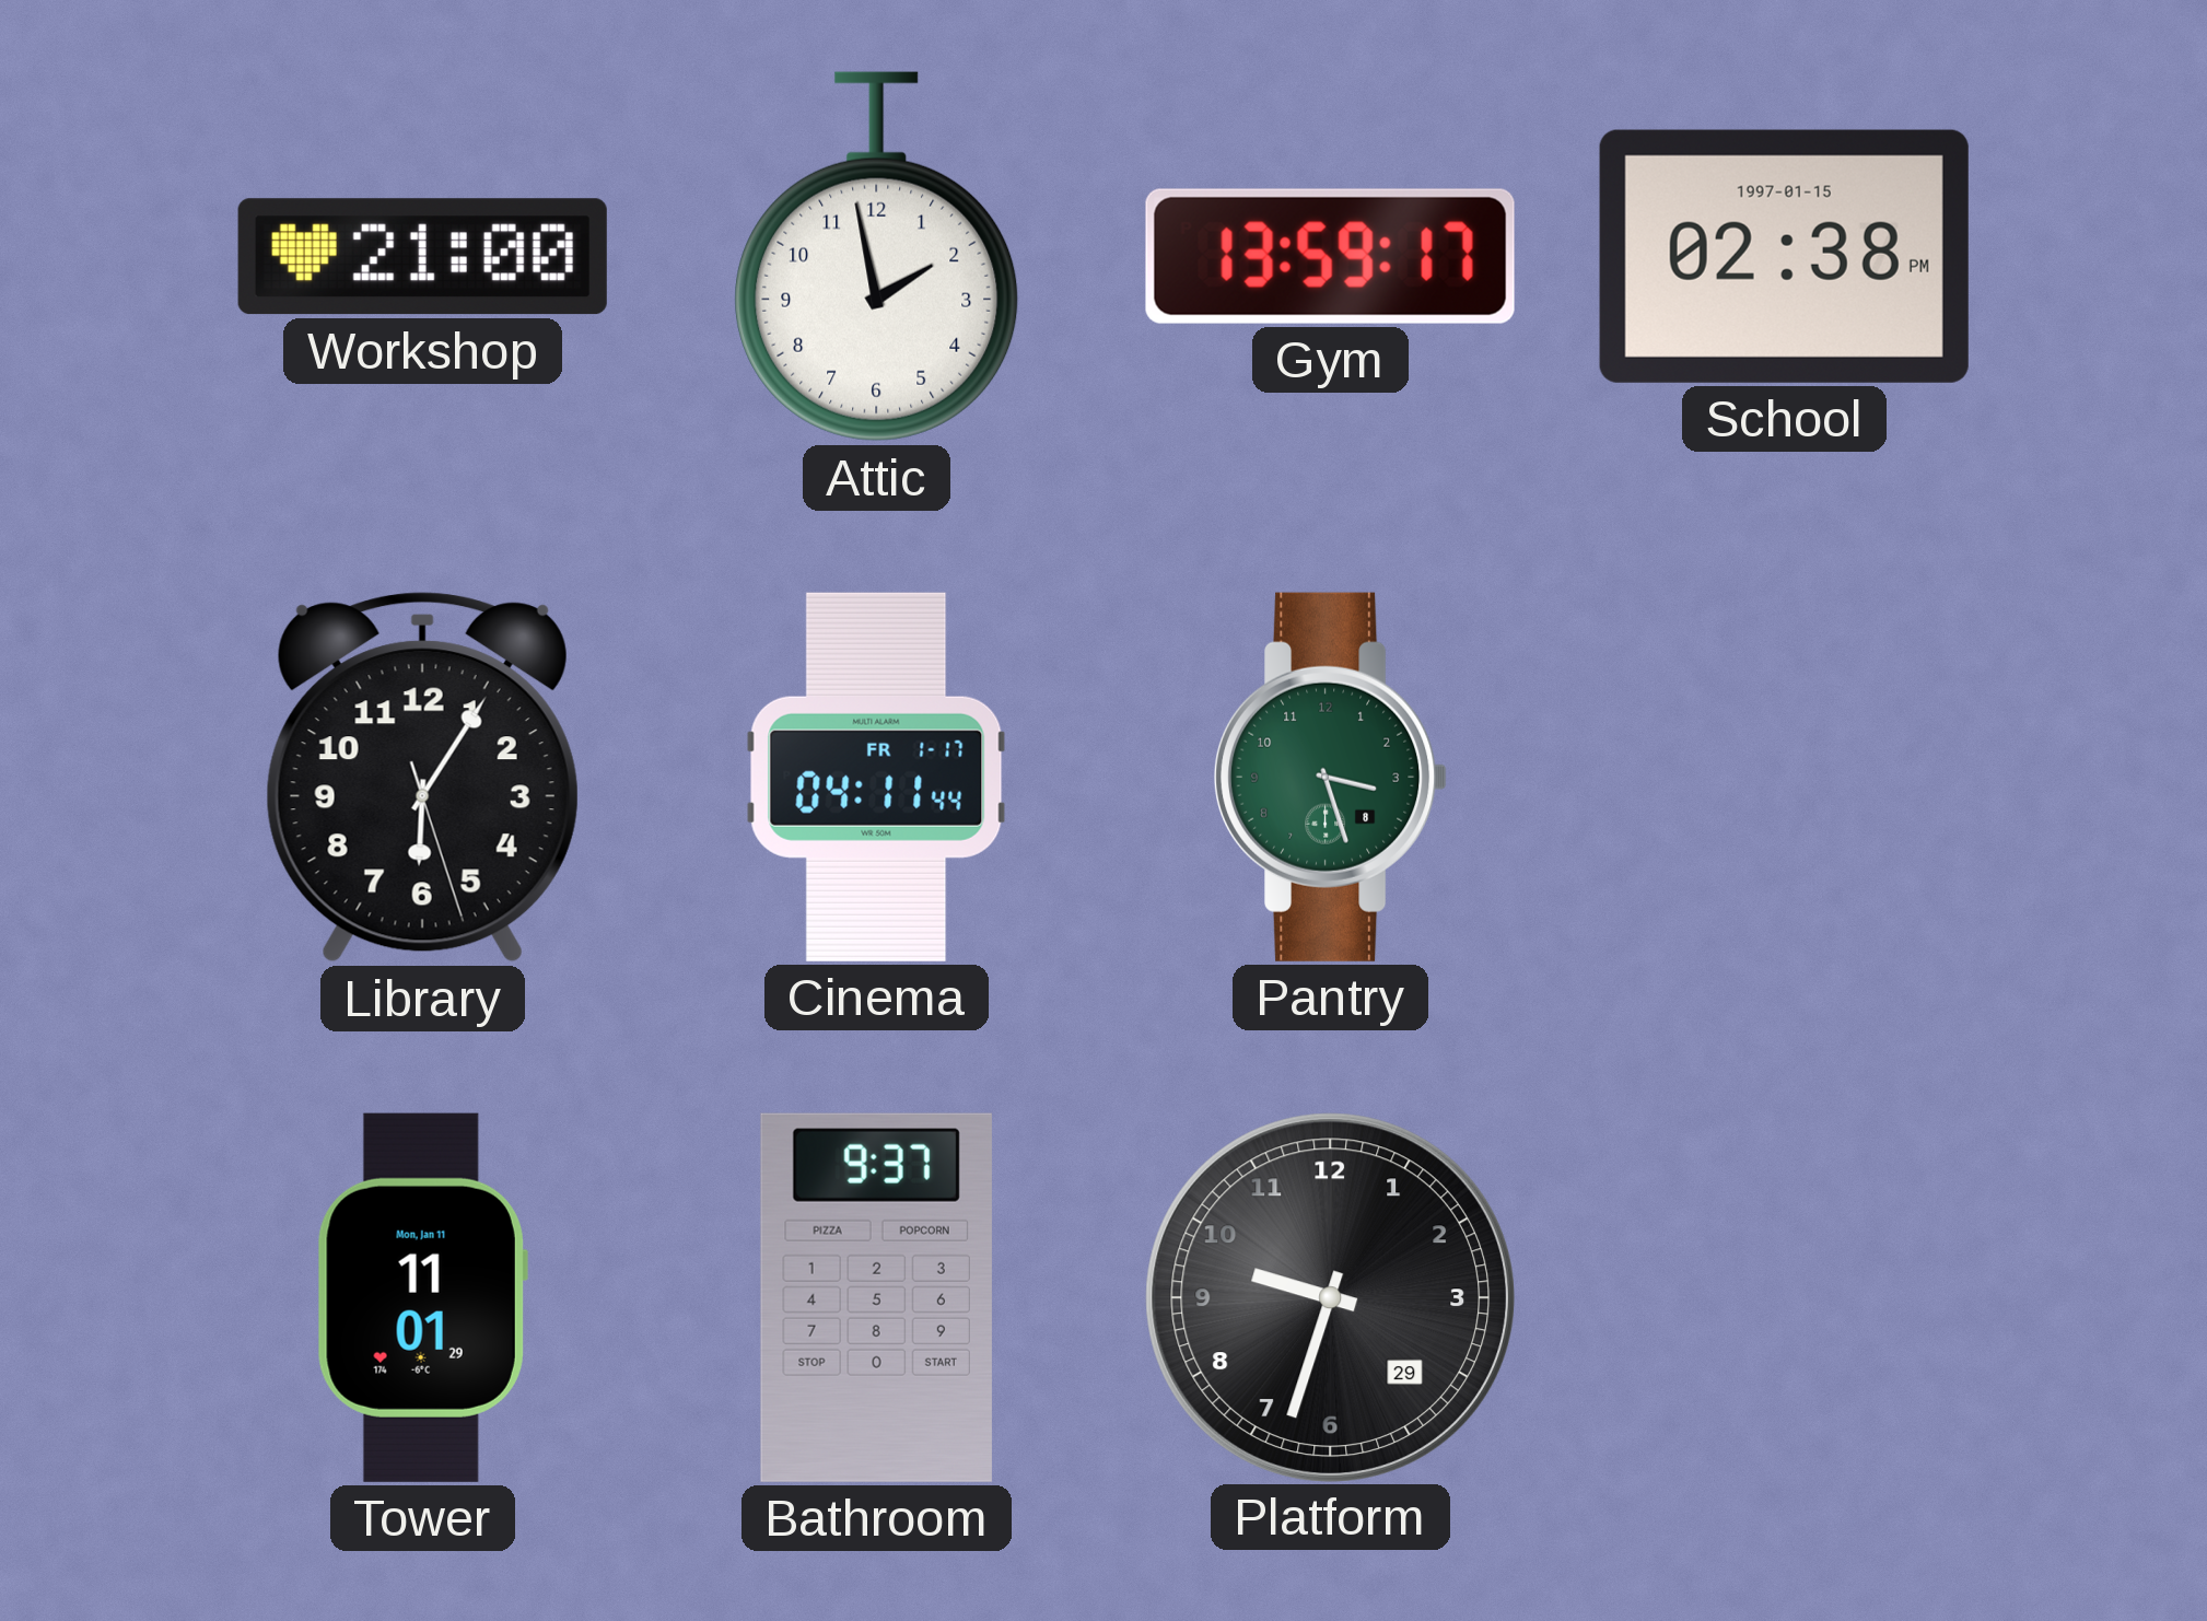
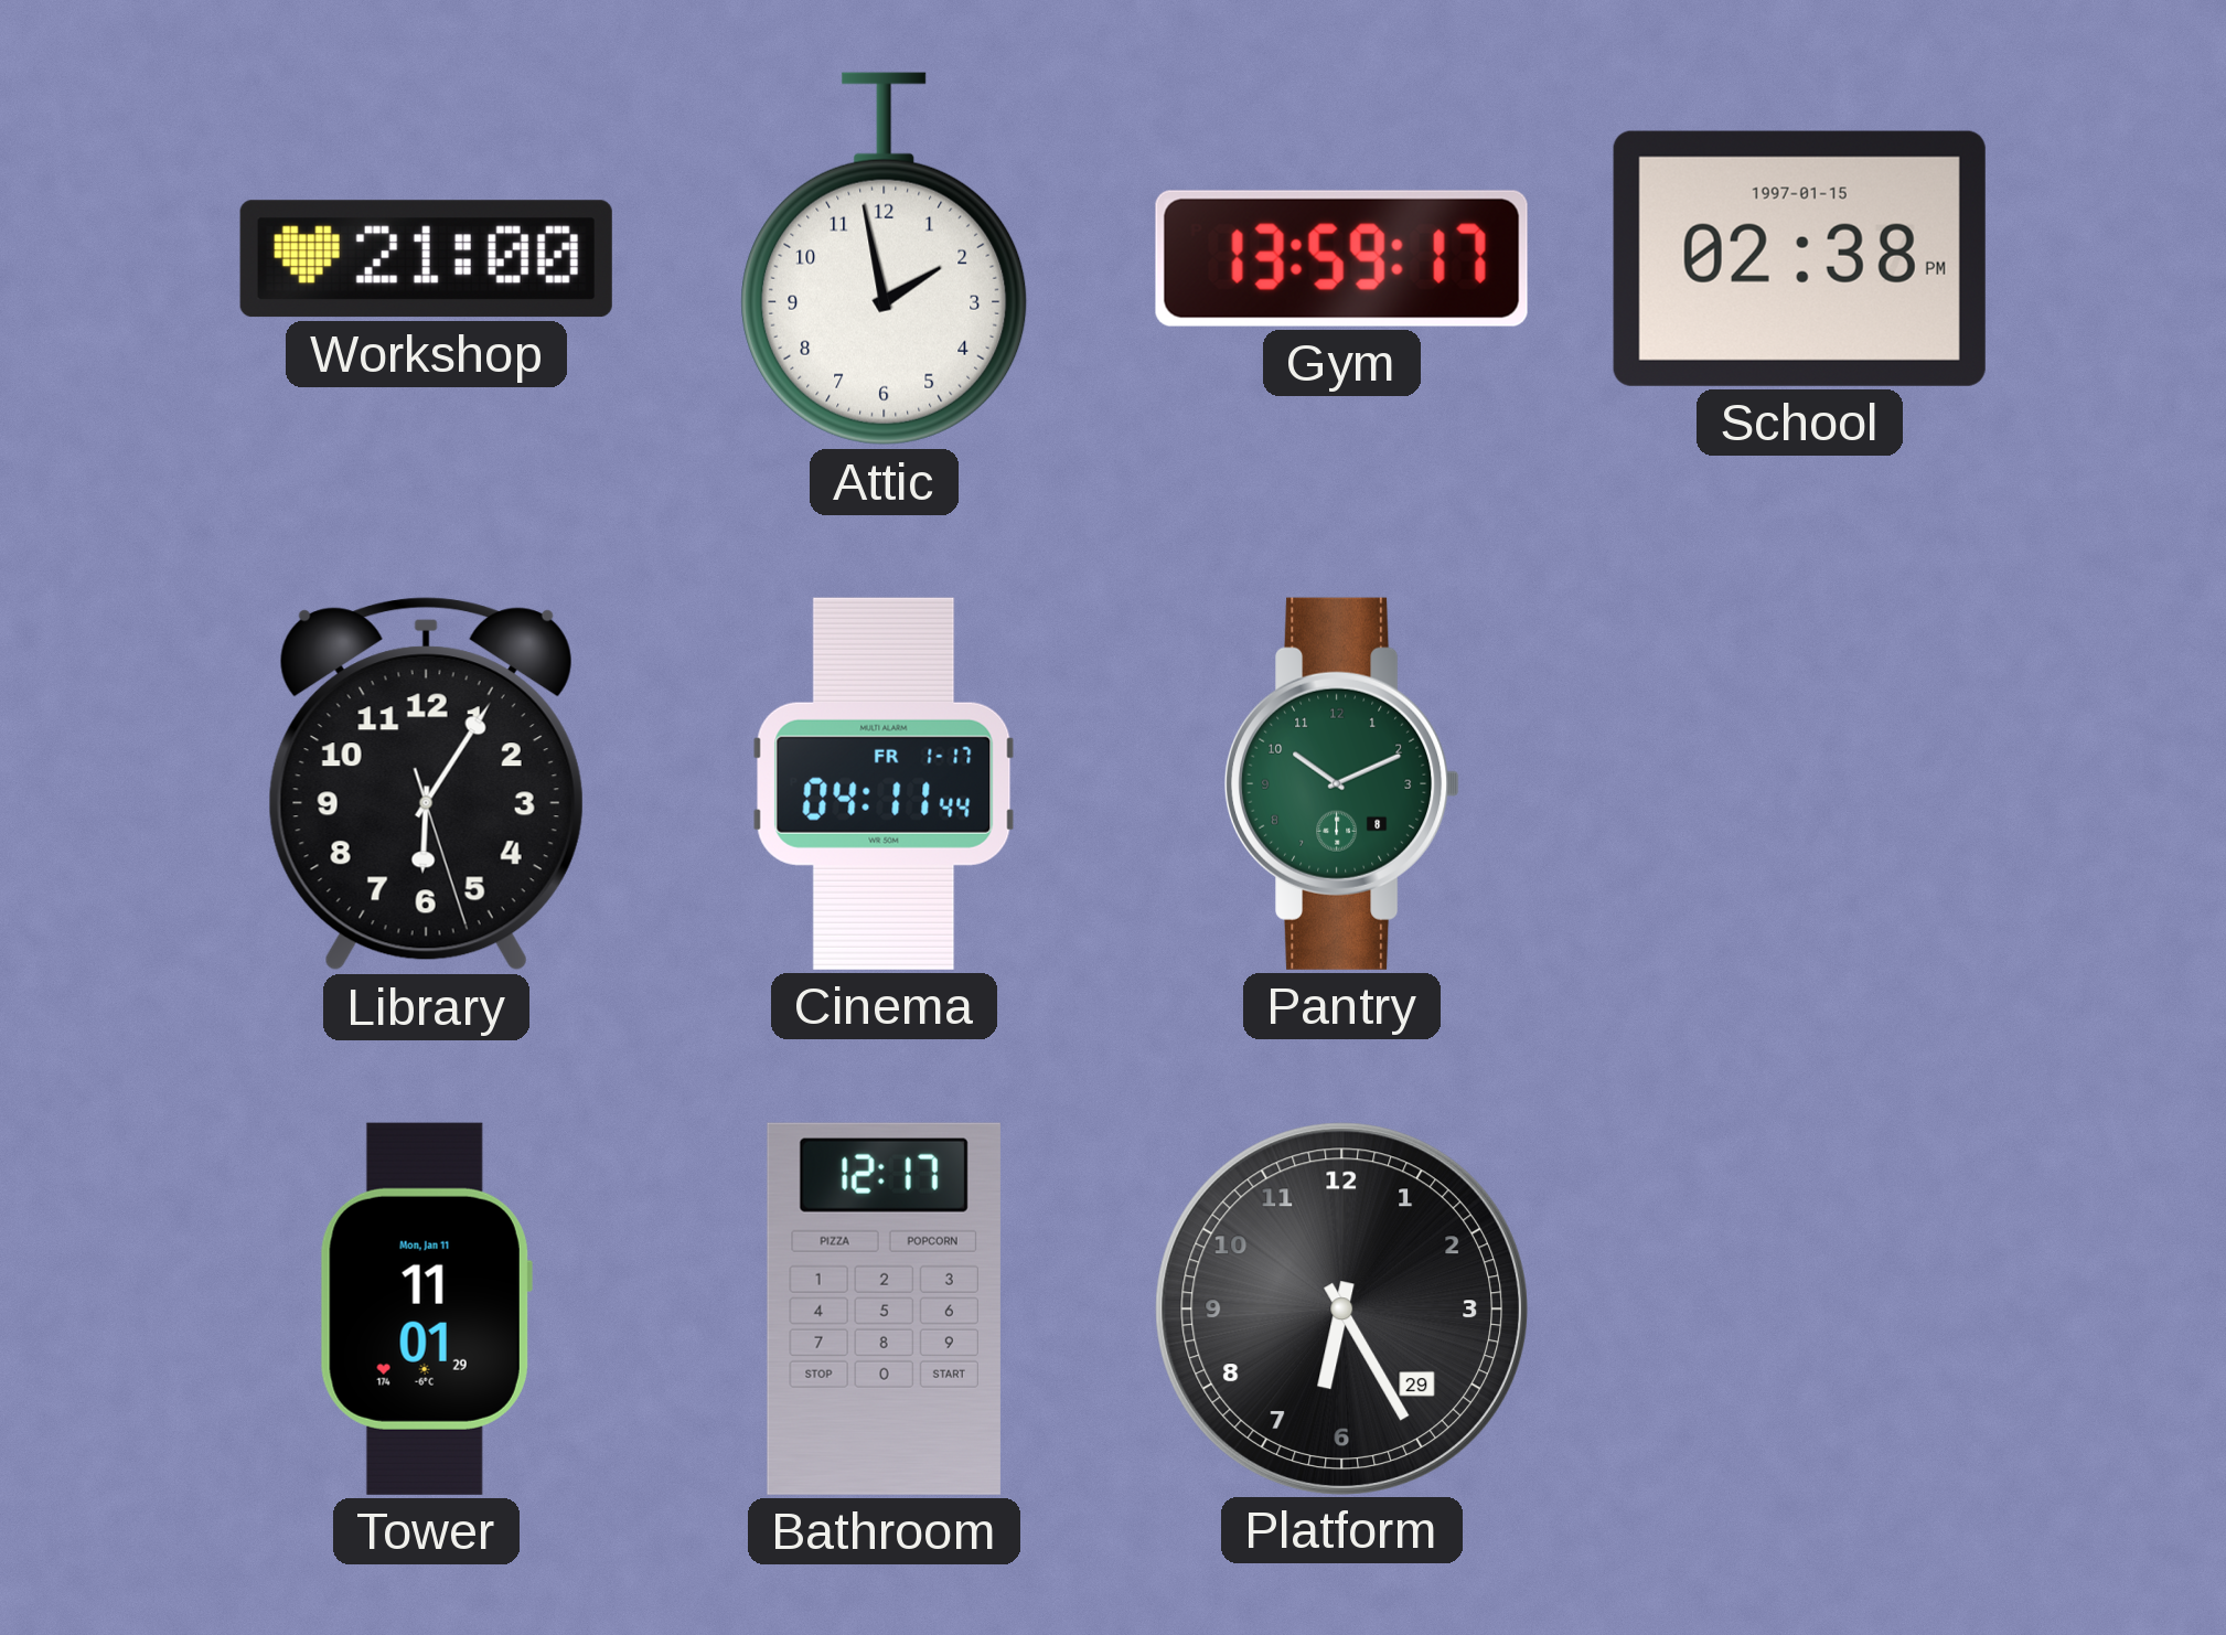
Pantry: 3:27 -> 10:11 (1342, 783)
Bathroom: 9:37 -> 12:17 (884, 1308)
Platform: 9:33 -> 6:25 (1341, 1308)
